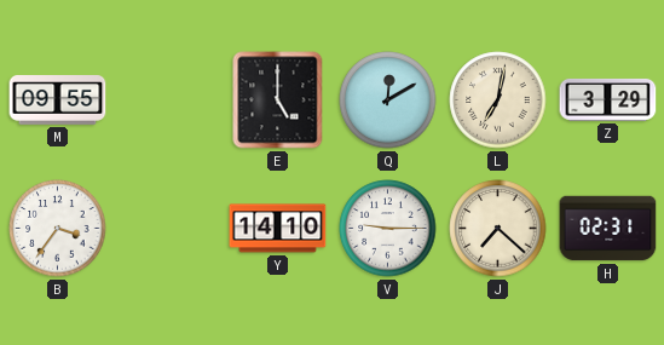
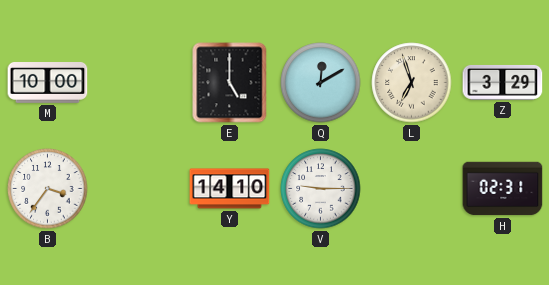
M: 09:55 -> 10:00 (48, 83)
L: 7:02 -> 6:57 (412, 83)
J: 7:22 -> none (498, 229)
